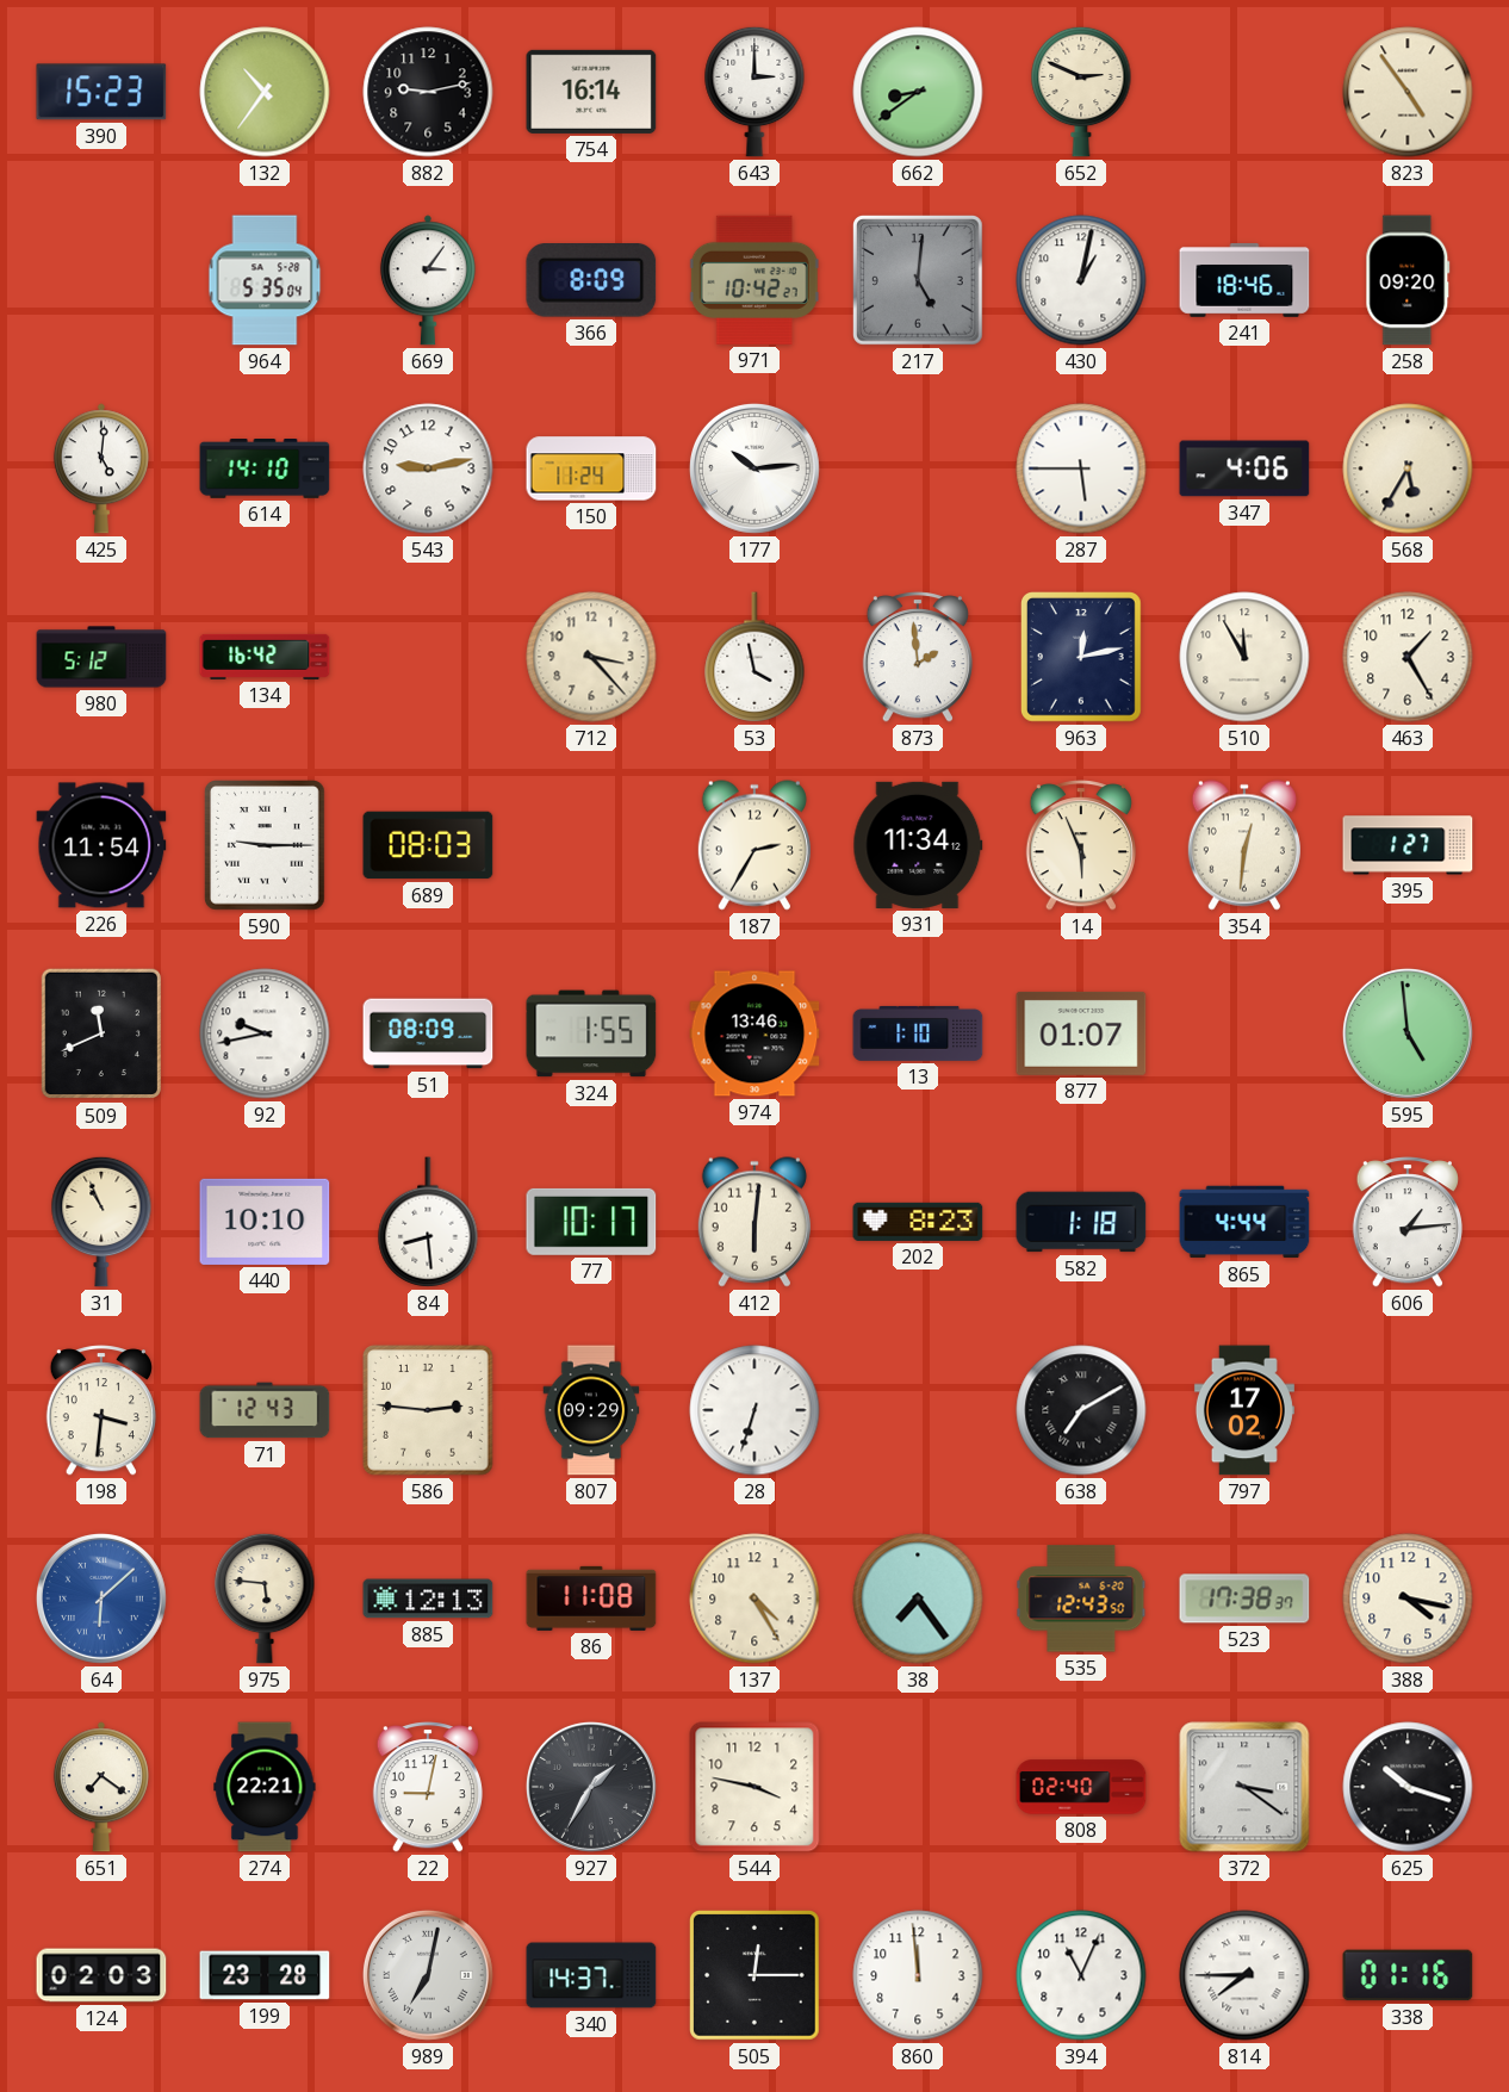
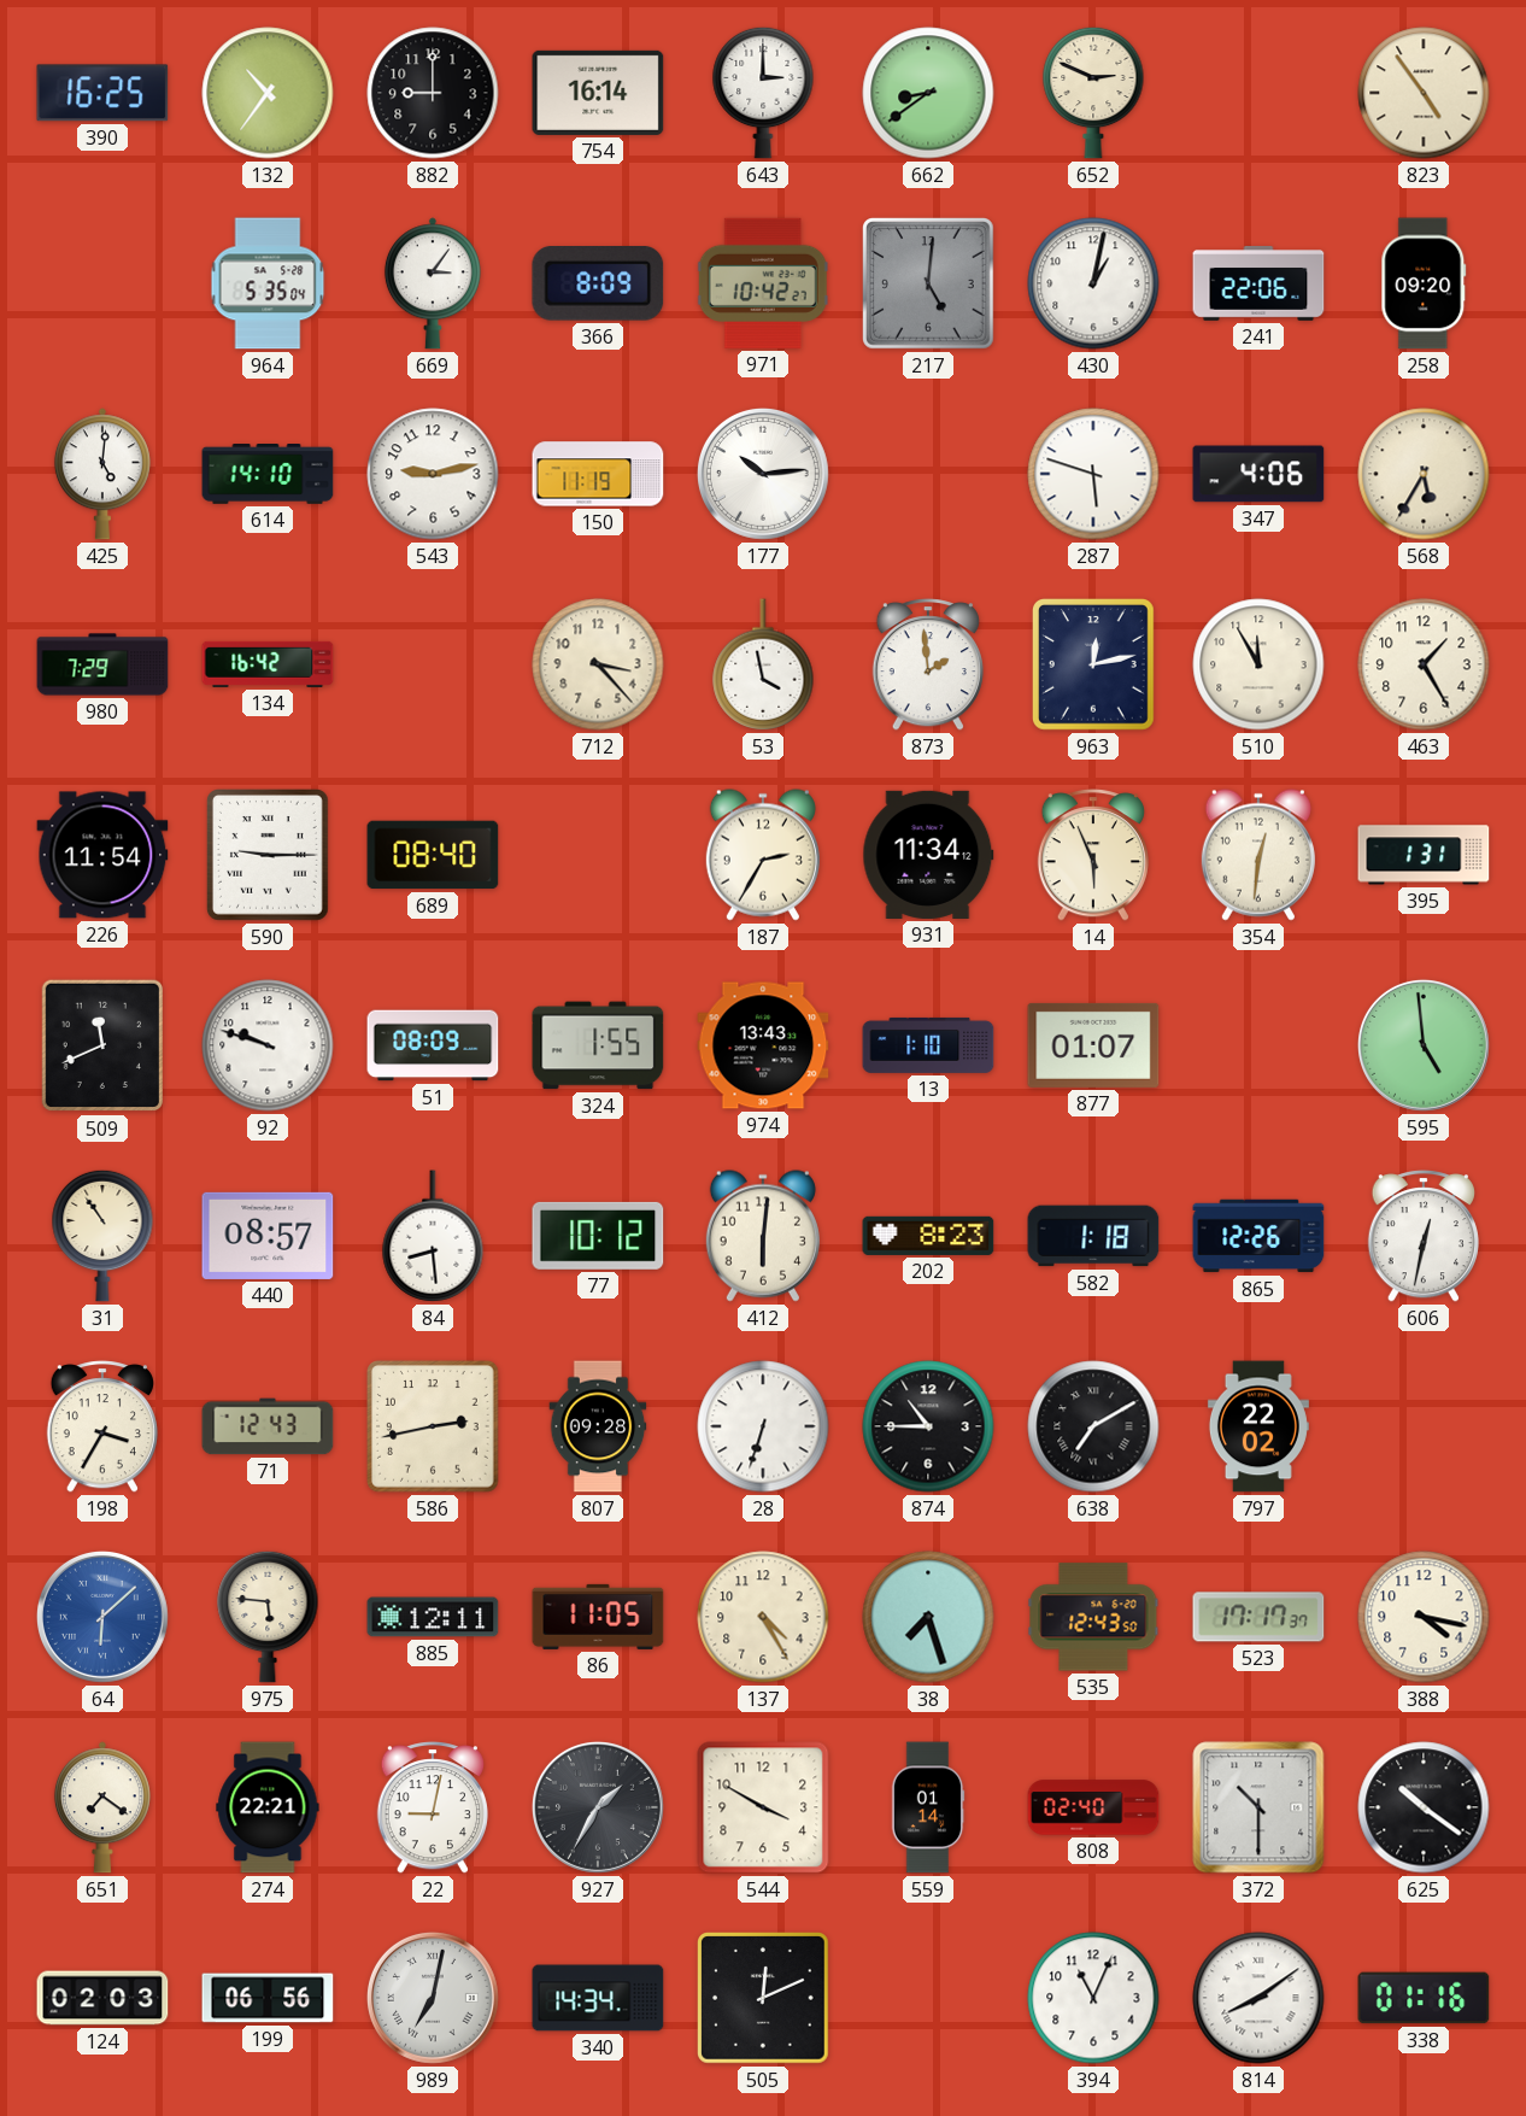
390: 15:23 -> 16:25 (102, 93)
882: 9:13 -> 9:00 (433, 93)
241: 18:46 -> 22:06 (1258, 285)
150: 11:24 -> 11:19 (598, 474)
287: 5:45 -> 5:48 (1093, 474)
980: 5:12 -> 7:29 (102, 664)
689: 08:03 -> 08:40 (433, 855)
395: 1:27 -> 1:31 (1424, 855)
92: 9:43 -> 9:48 (268, 1045)
974: 13:46 -> 13:43 (763, 1045)
31: 10:56 -> 10:54 (102, 1236)
440: 10:10 -> 08:57 (268, 1236)
77: 10:17 -> 10:12 (598, 1236)
865: 4:44 -> 12:26 (1258, 1236)
606: 1:14 -> 12:32 (1422, 1236)
198: 3:31 -> 3:35 (101, 1426)
586: 2:46 -> 2:43 (434, 1428)
807: 09:29 -> 09:28 (598, 1426)
874: none -> 10:45 (928, 1426)
797: 17:02 -> 22:02 (1258, 1426)
885: 12:13 -> 12:11 (433, 1617)
86: 11:08 -> 11:05 (598, 1617)
38: 7:24 -> 7:27 (928, 1617)
523: 17:38 -> 17:17 (1258, 1617)
544: 3:47 -> 3:50 (763, 1807)
559: none -> 01:14 (928, 1807)
372: 3:21 -> 10:30 (1258, 1807)
625: 10:18 -> 10:21 (1424, 1807)
199: 23:28 -> 06:56 (268, 1998)
340: 14:37 -> 14:34 (598, 1998)
505: 12:15 -> 12:11 (764, 1999)
860: 11:59 -> none (918, 1975)
814: 7:45 -> 8:09 (1258, 1998)
